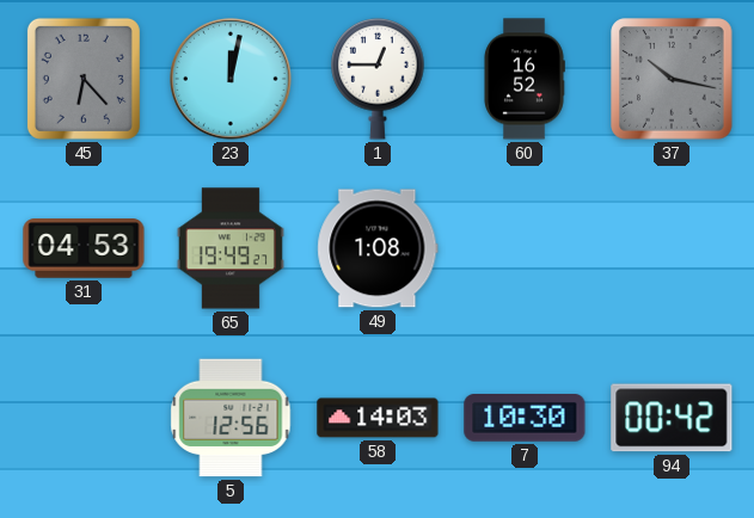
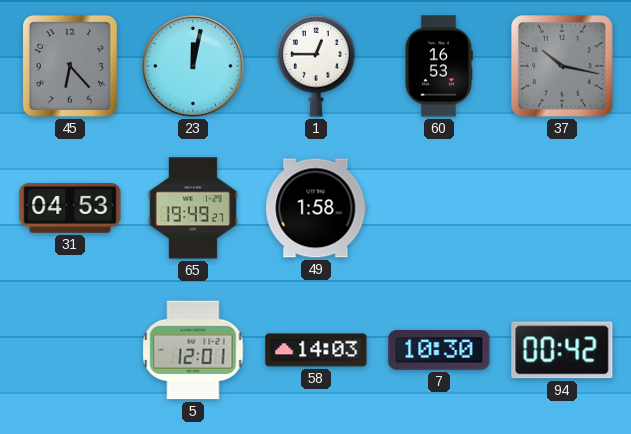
60: 16:52 -> 16:53 (439, 66)
49: 1:08 -> 1:58 (316, 208)
5: 12:56 -> 12:01 (193, 350)
